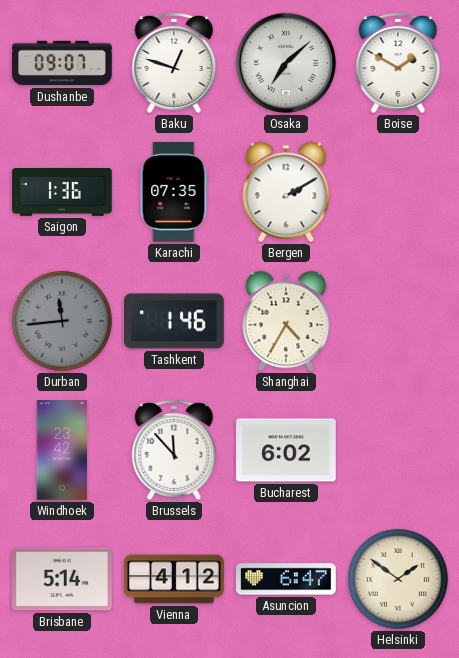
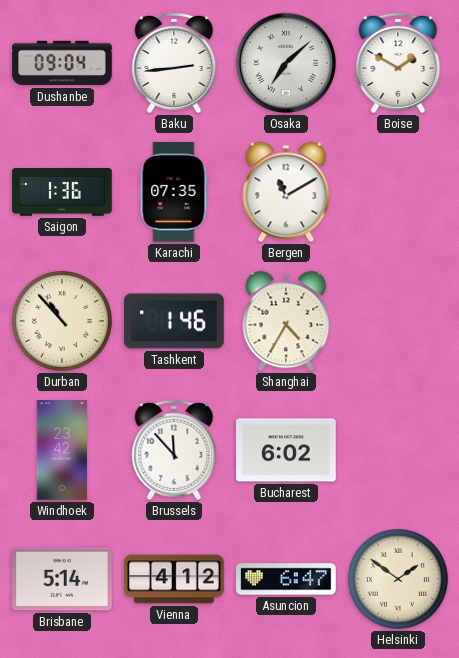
Dushanbe: 09:07 -> 09:04 (62, 63)
Baku: 12:48 -> 2:44 (174, 63)
Bergen: 2:10 -> 11:10 (286, 192)
Durban: 11:44 -> 10:53 (62, 321)
Durban dial: grey -> cream (62, 321)
